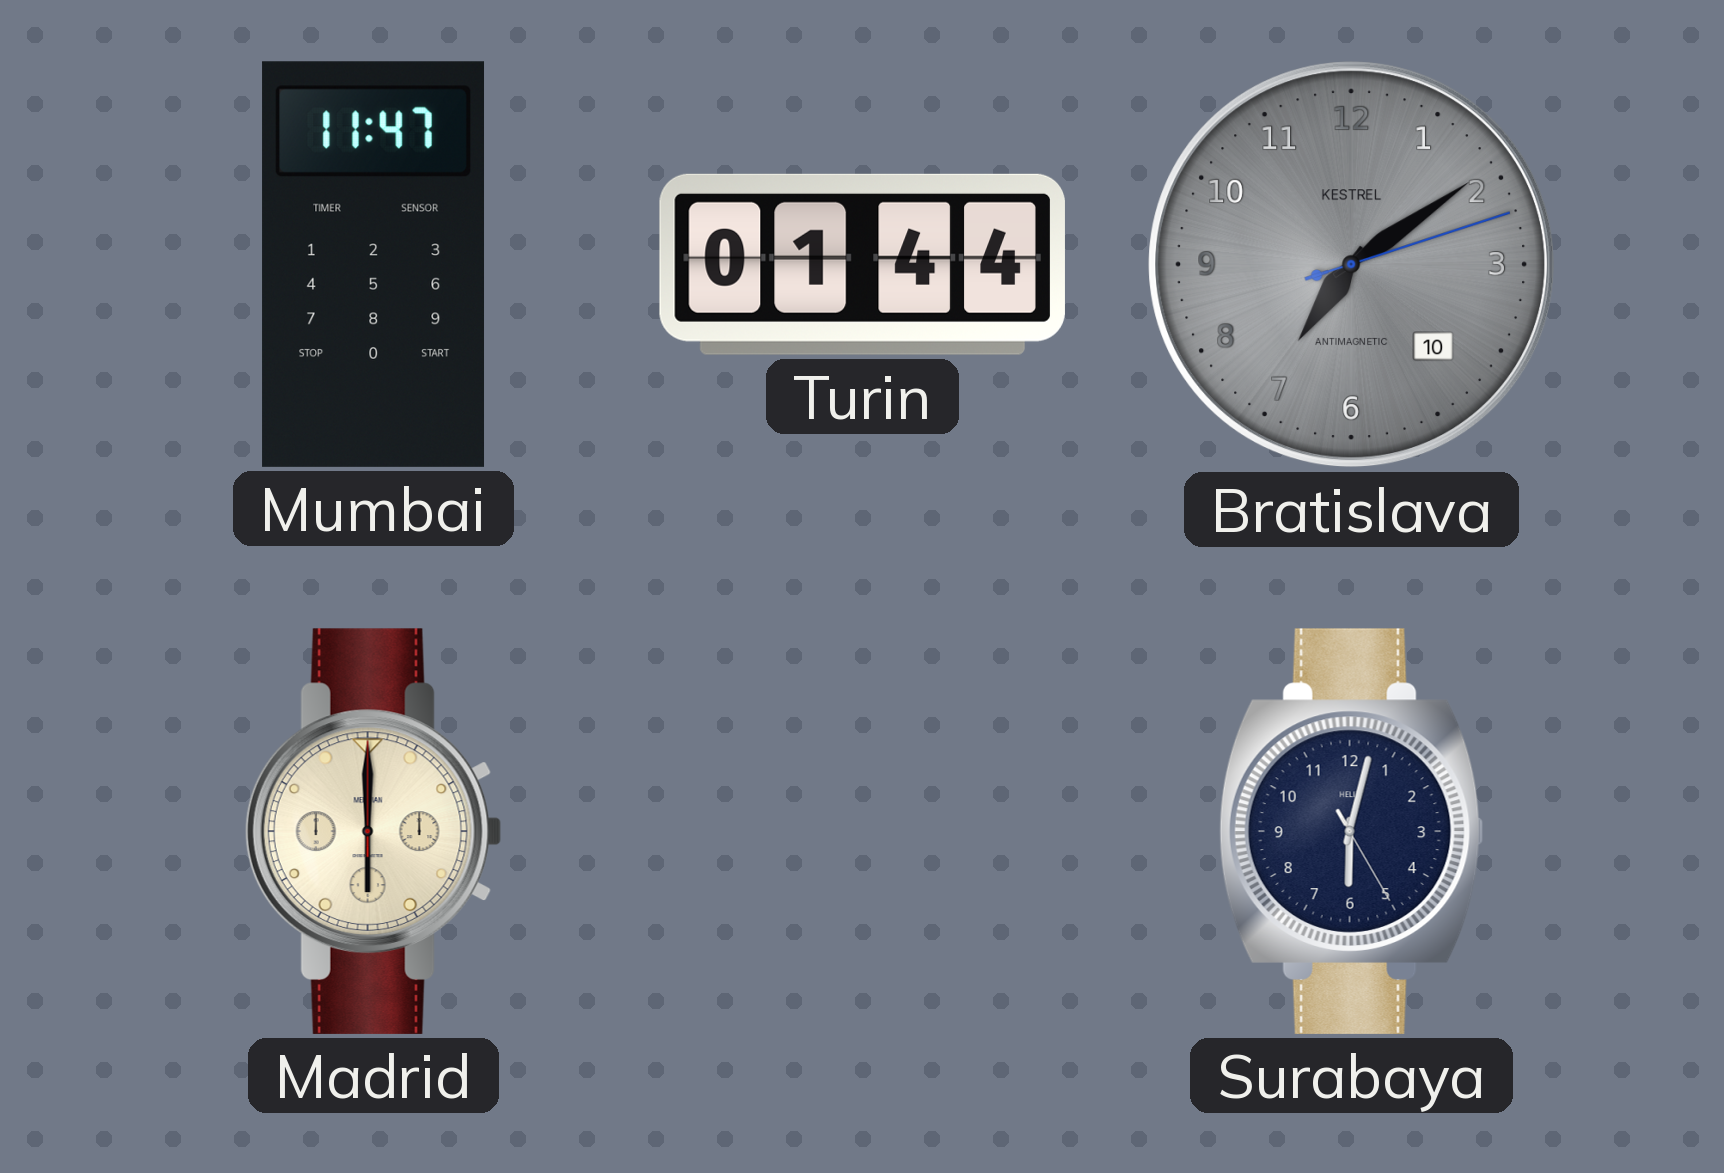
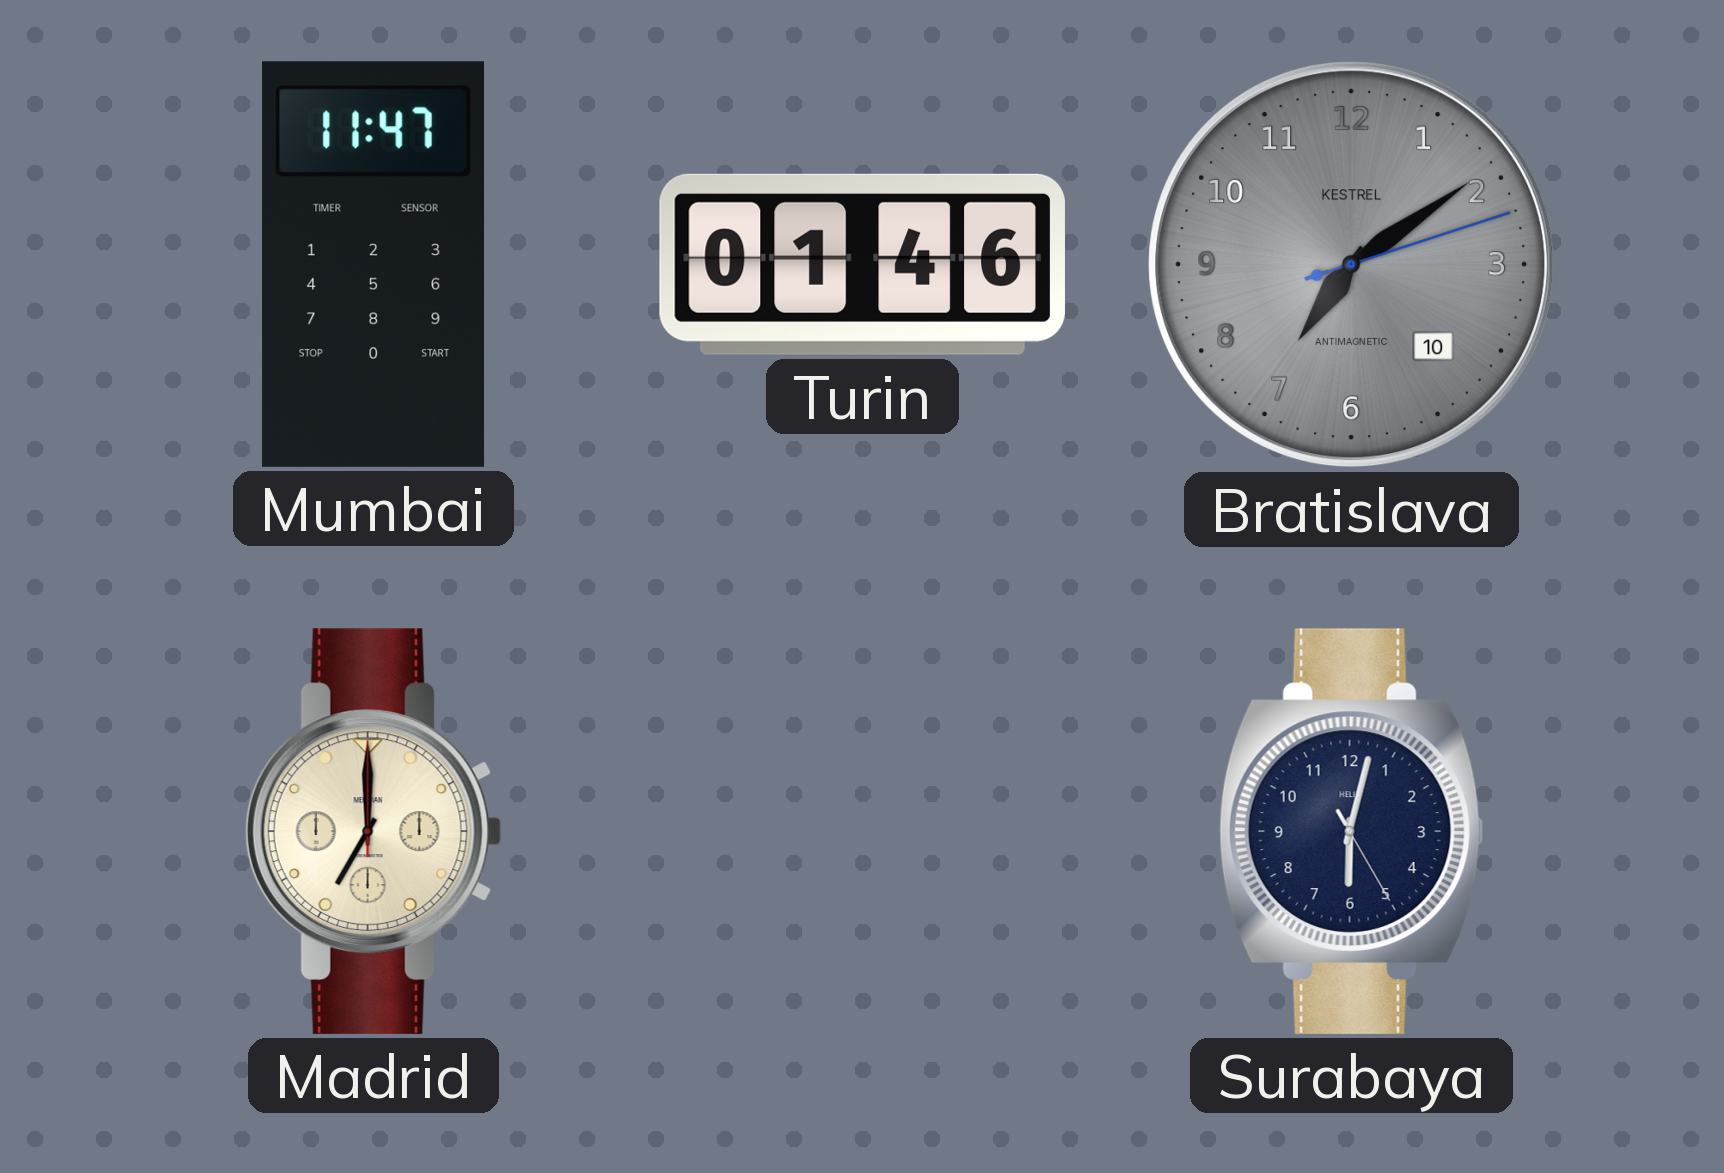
Turin: 01:44 -> 01:46 (862, 264)
Madrid: 6:00 -> 7:00 (373, 831)
